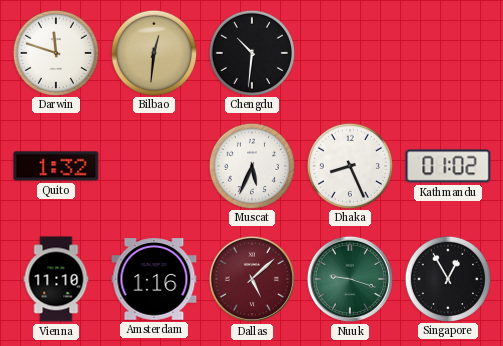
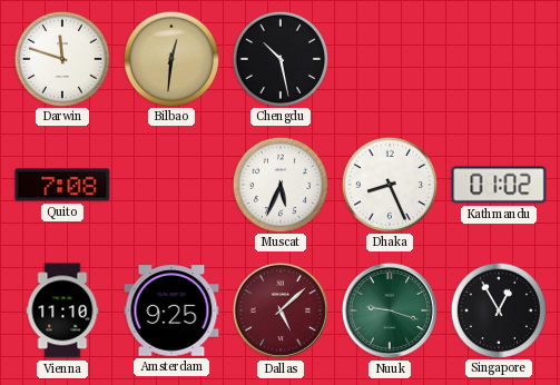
Chengdu: 10:31 -> 10:28 (279, 58)
Quito: 1:32 -> 7:08 (62, 185)
Amsterdam: 1:16 -> 9:25 (171, 310)
